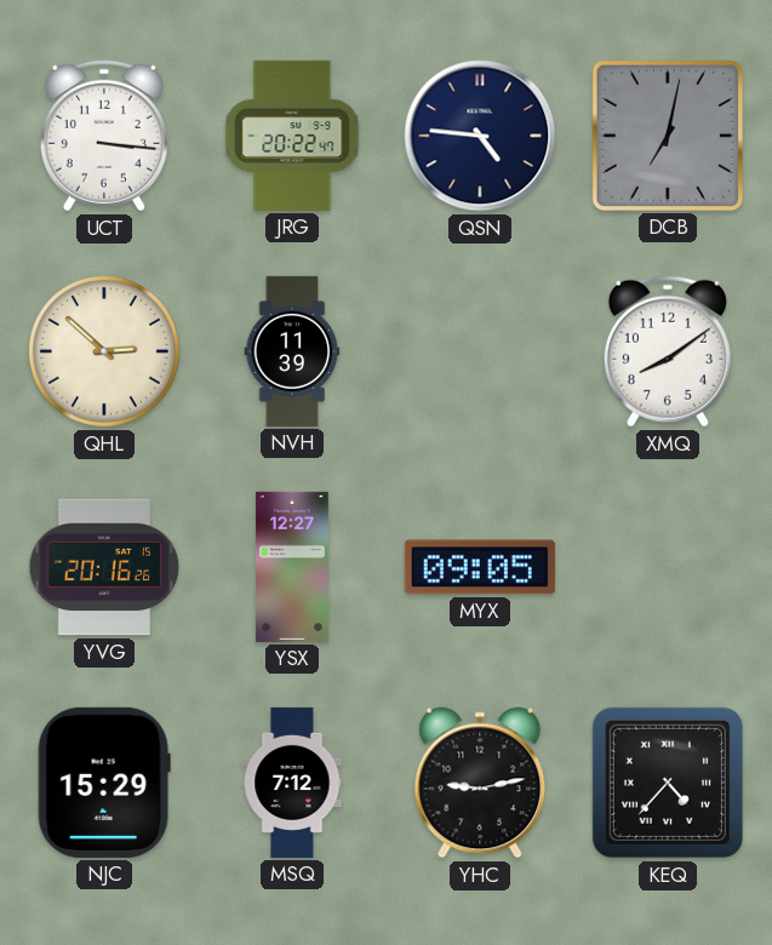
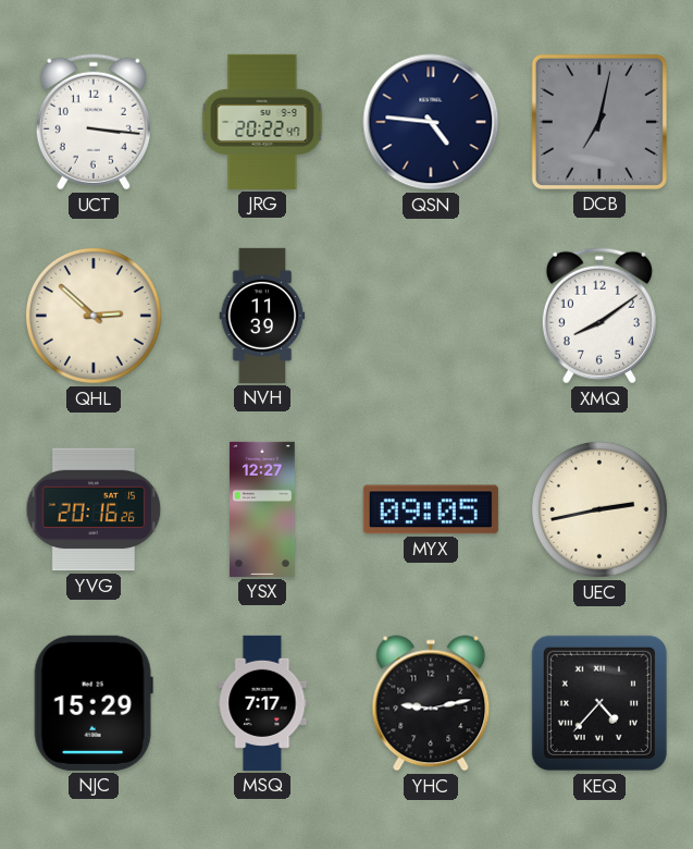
UEC: none -> 2:43 (599, 509)
MSQ: 7:12 -> 7:17 (262, 703)
